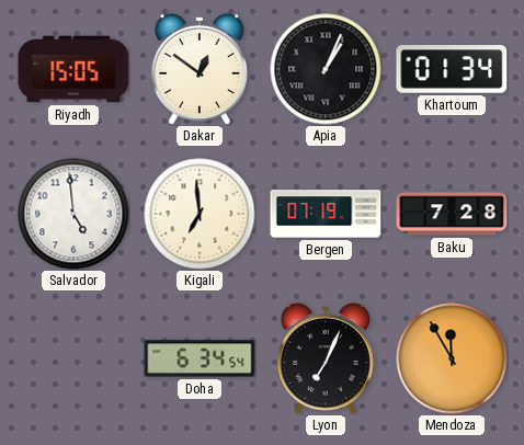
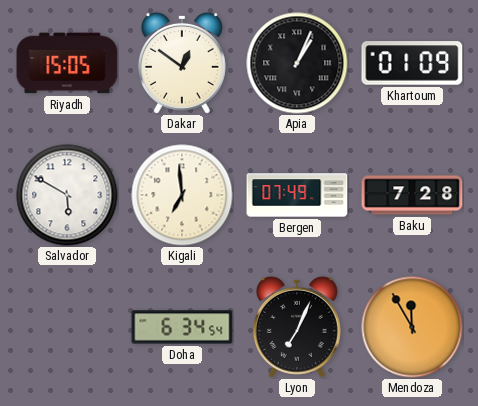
Khartoum: 01:34 -> 01:09 (412, 63)
Salvador: 4:59 -> 5:50 (67, 195)
Bergen: 07:19 -> 07:49 (297, 195)
